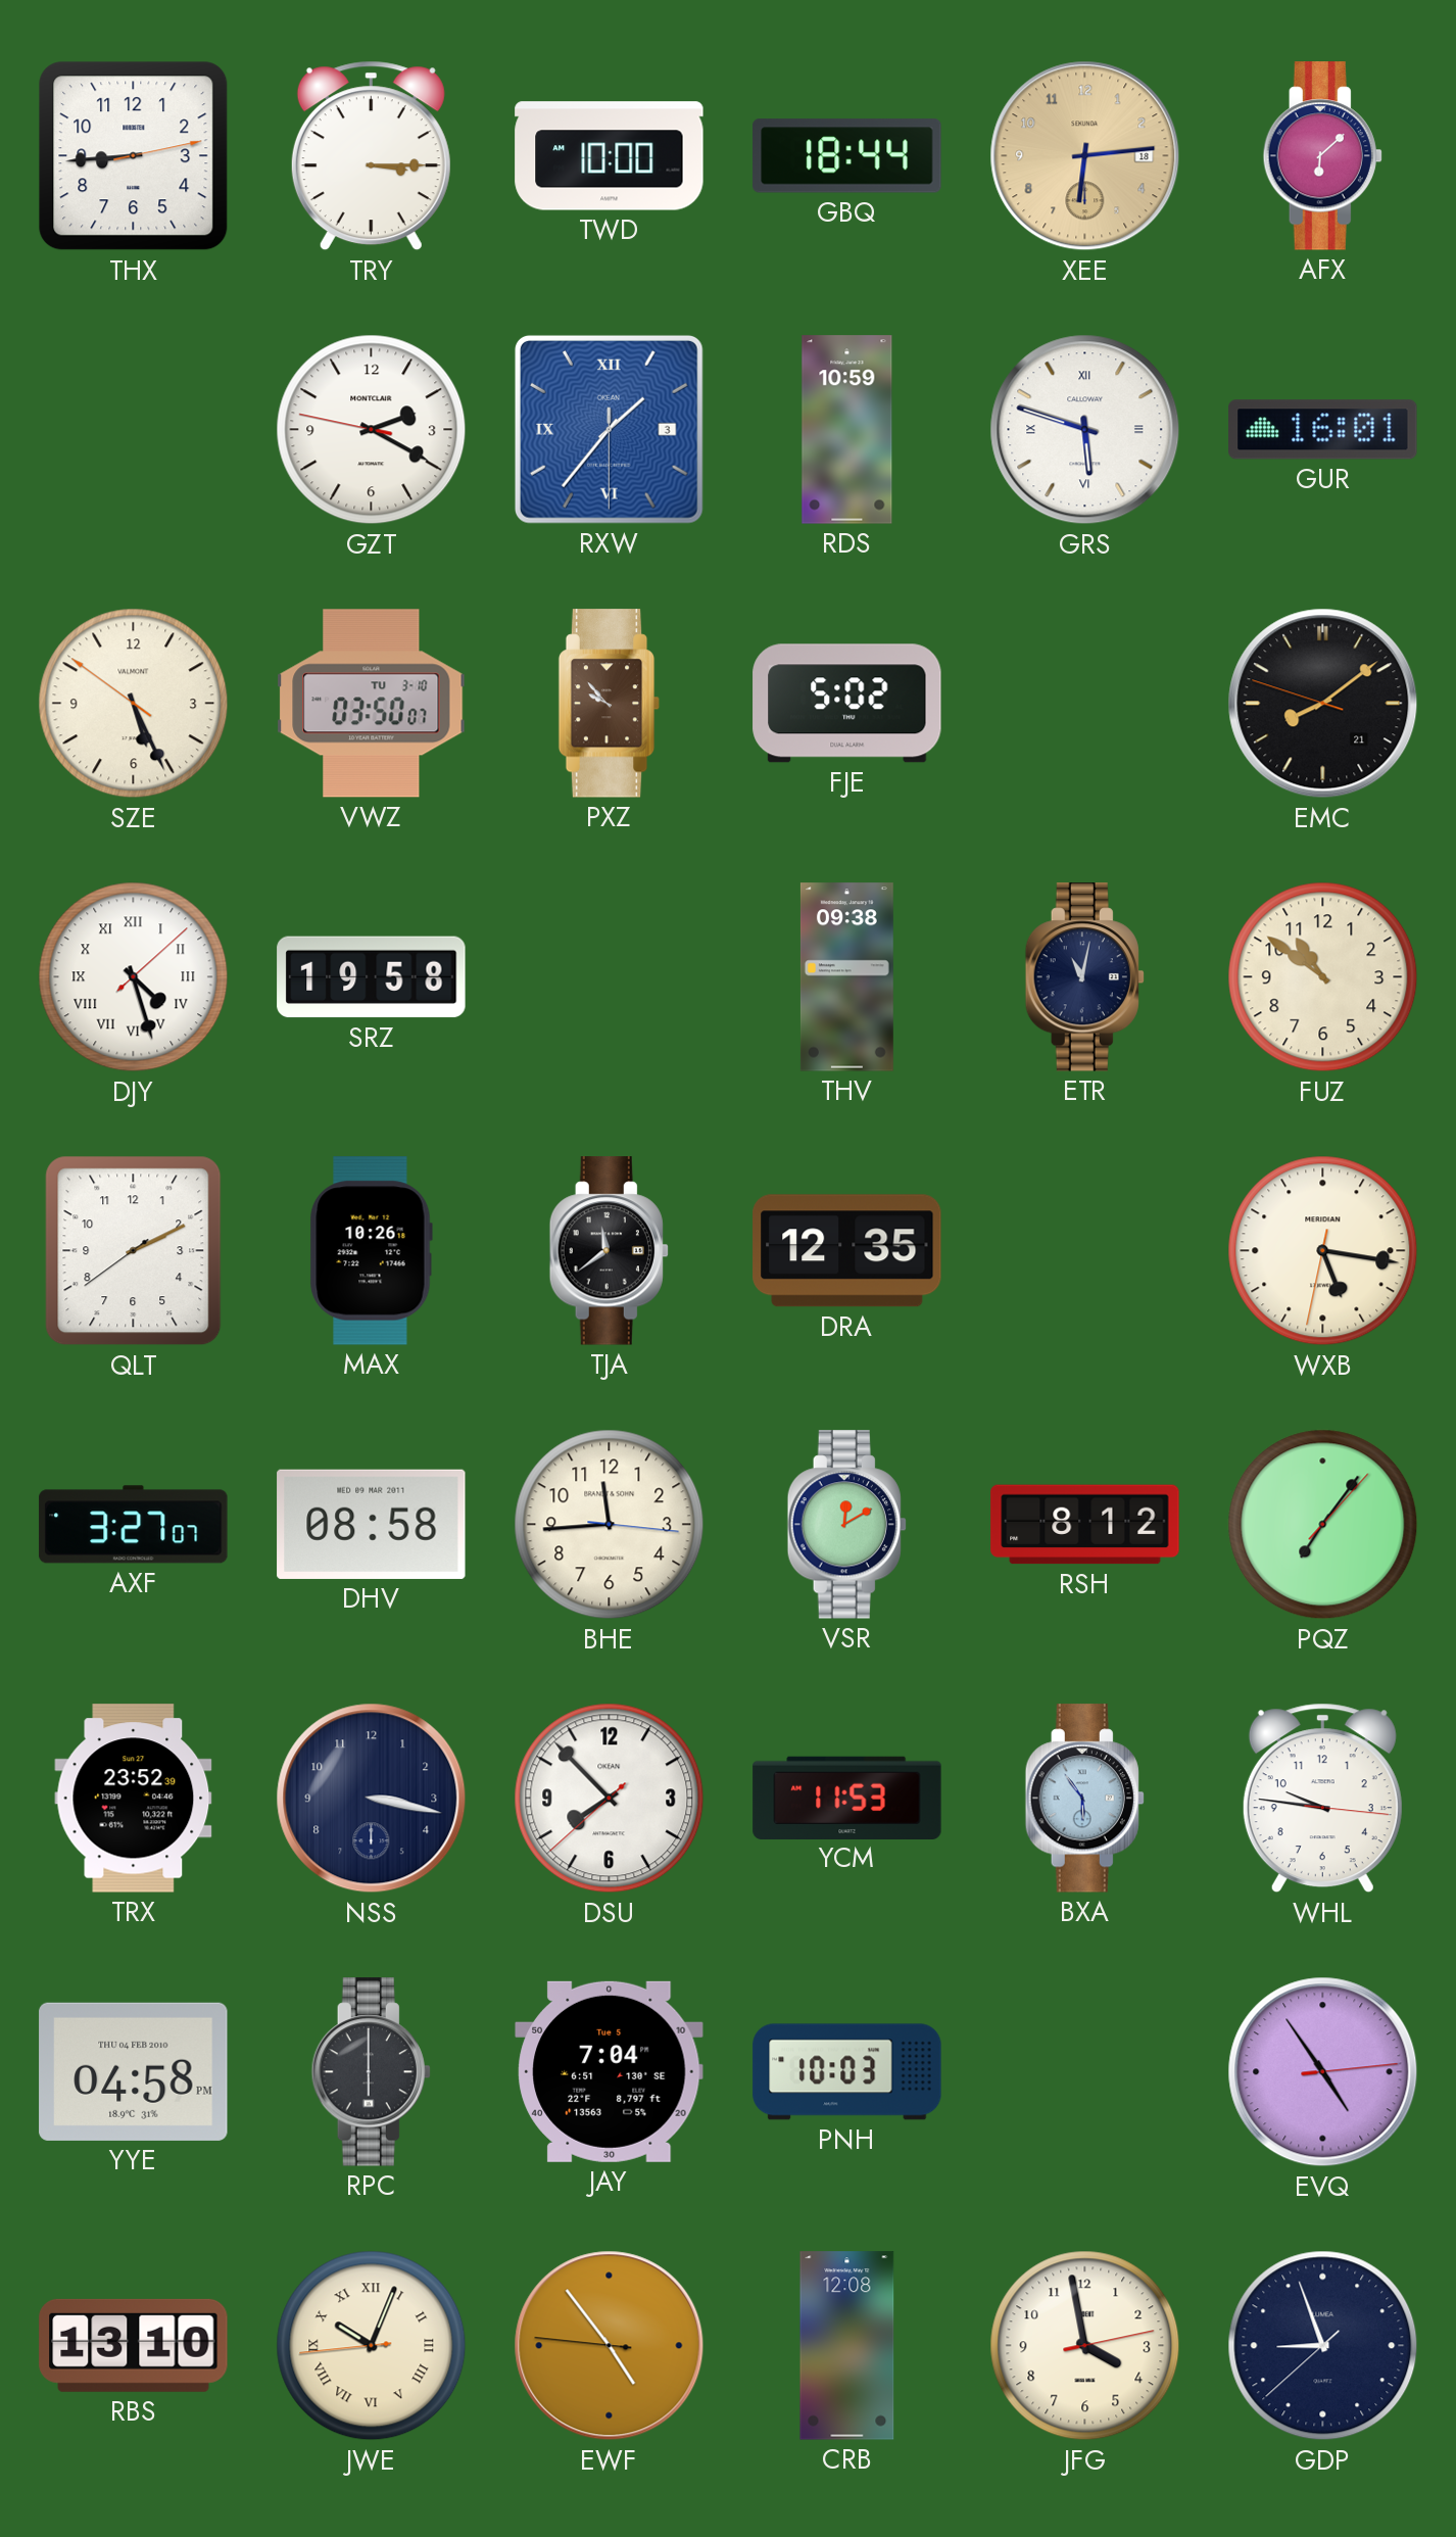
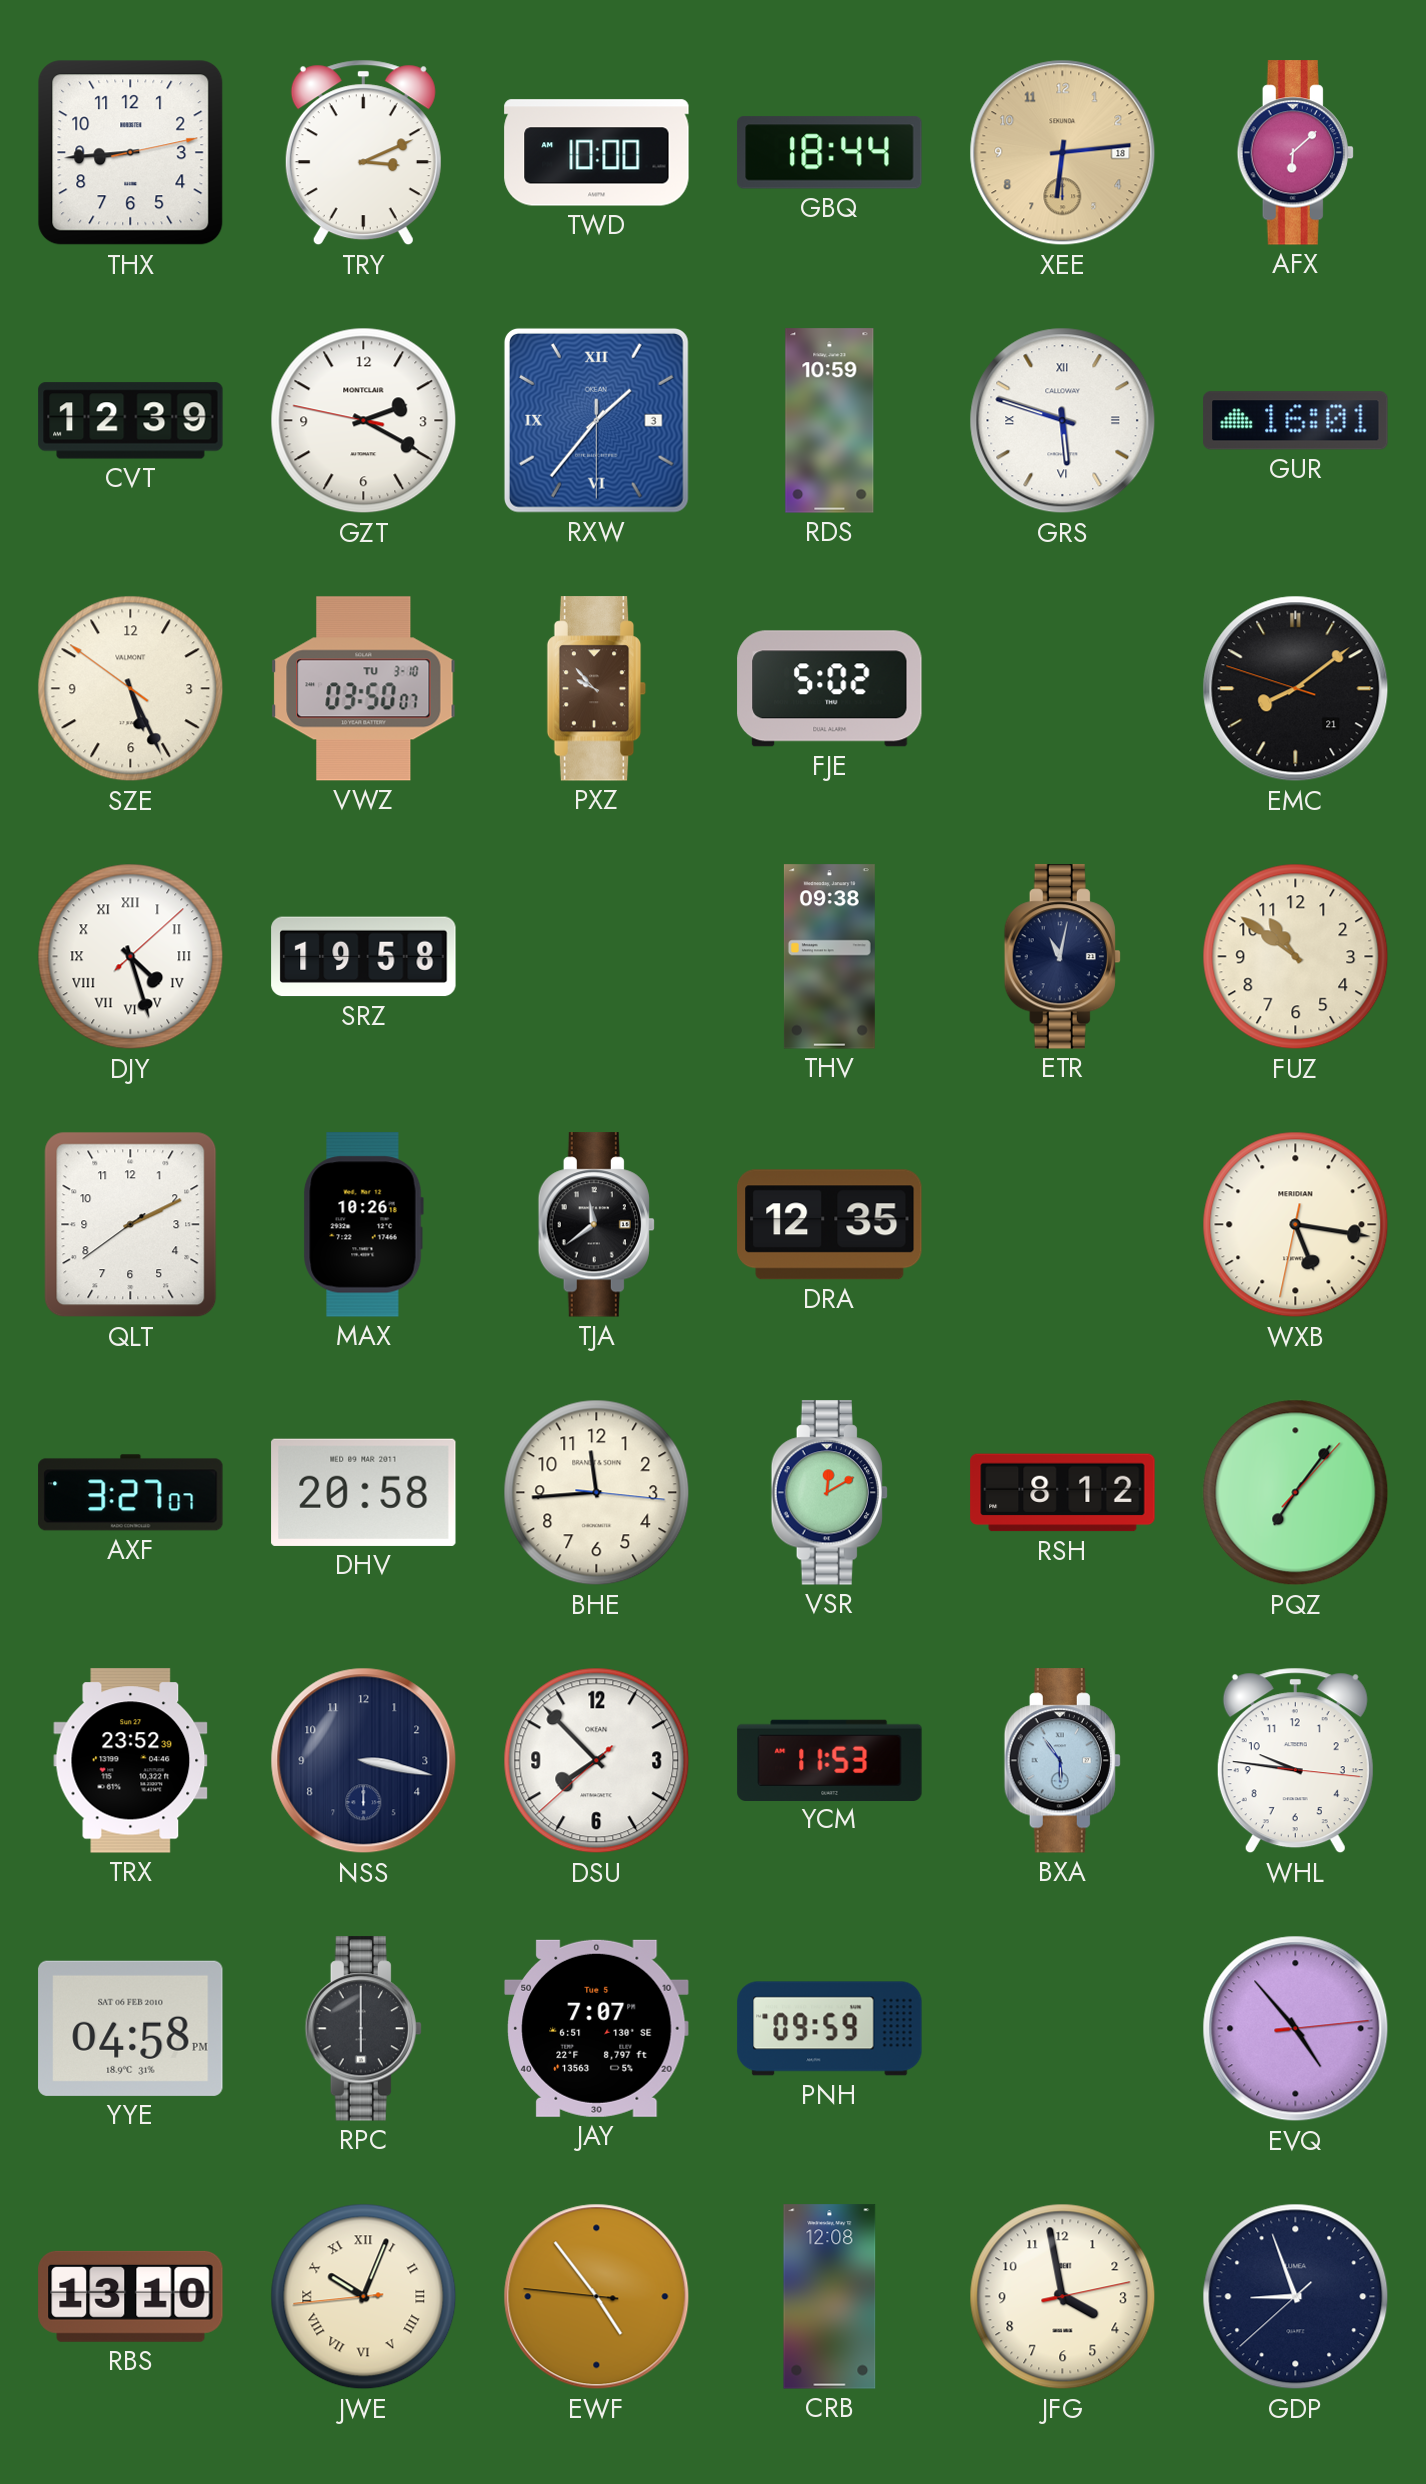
TRY: 3:15 -> 3:11 (363, 153)
CVT: none -> 12:39 (131, 421)
DHV: 08:58 -> 20:58 (364, 1492)
YYE date: THU 04 FEB 2010 -> SAT 06 FEB 2010 (131, 2028)
JAY: 7:04 -> 7:07 (597, 2028)
PNH: 10:03 -> 09:59 (830, 2029)
EVQ: 4:54 -> 4:53 (1296, 2029)
